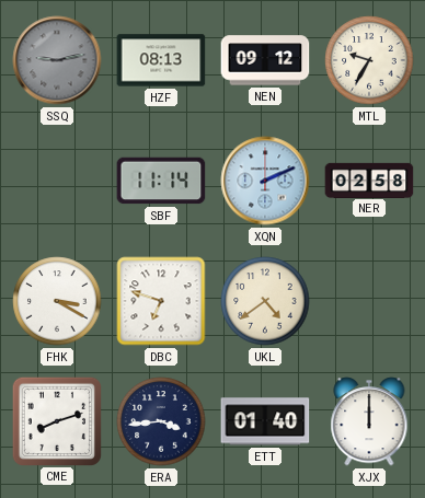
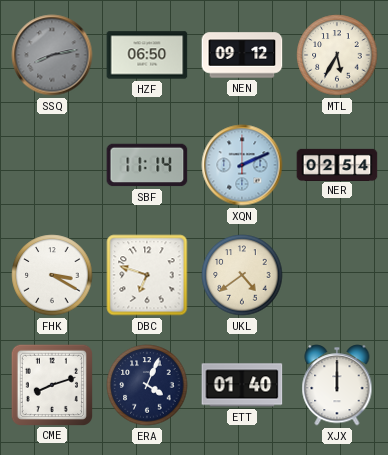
SSQ: 9:13 -> 8:13 (52, 55)
HZF: 08:13 -> 06:50 (147, 55)
MTL: 9:35 -> 5:35 (337, 55)
NER: 02:58 -> 02:54 (337, 164)
ERA: 3:44 -> 4:04 (147, 385)
